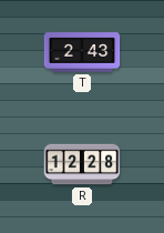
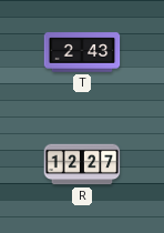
R: 12:28 -> 12:27 (82, 164)
